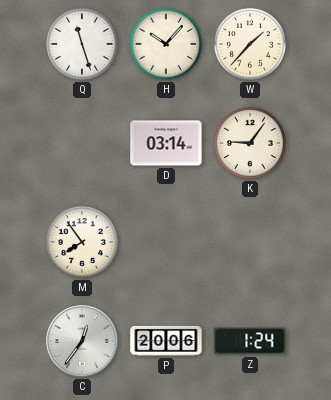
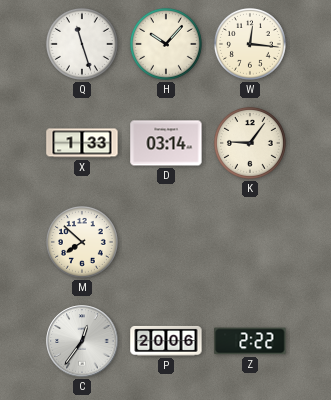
W: 1:37 -> 12:16 (250, 44)
X: none -> 1:33 (82, 143)
M: 7:54 -> 7:52 (82, 242)
Z: 1:24 -> 2:22 (250, 341)
